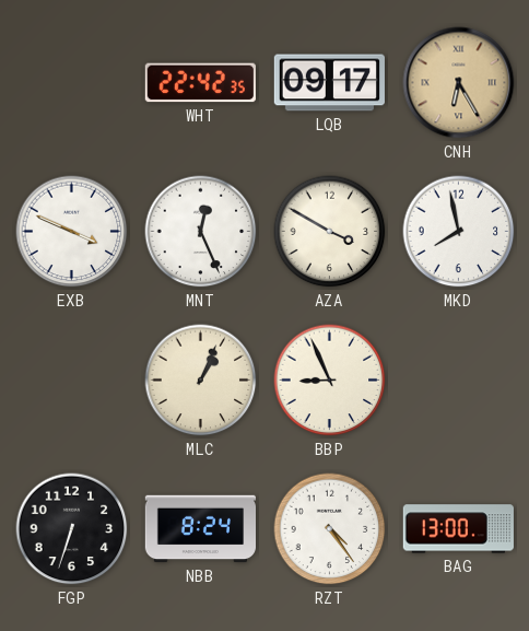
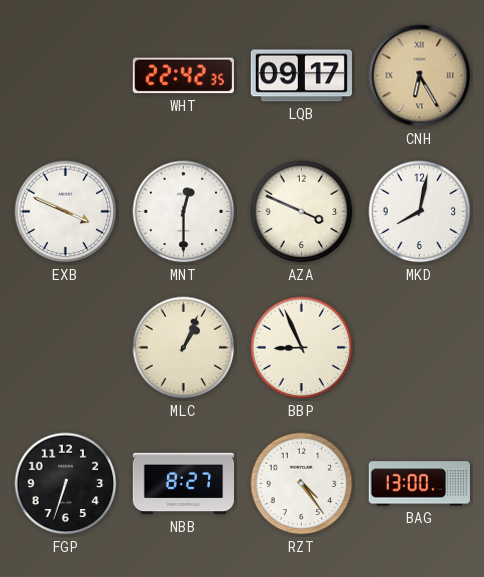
MNT: 12:26 -> 12:30 (184, 212)
AZA: 3:50 -> 3:49 (302, 212)
MKD: 7:58 -> 8:02 (420, 212)
NBB: 8:24 -> 8:27 (183, 484)
